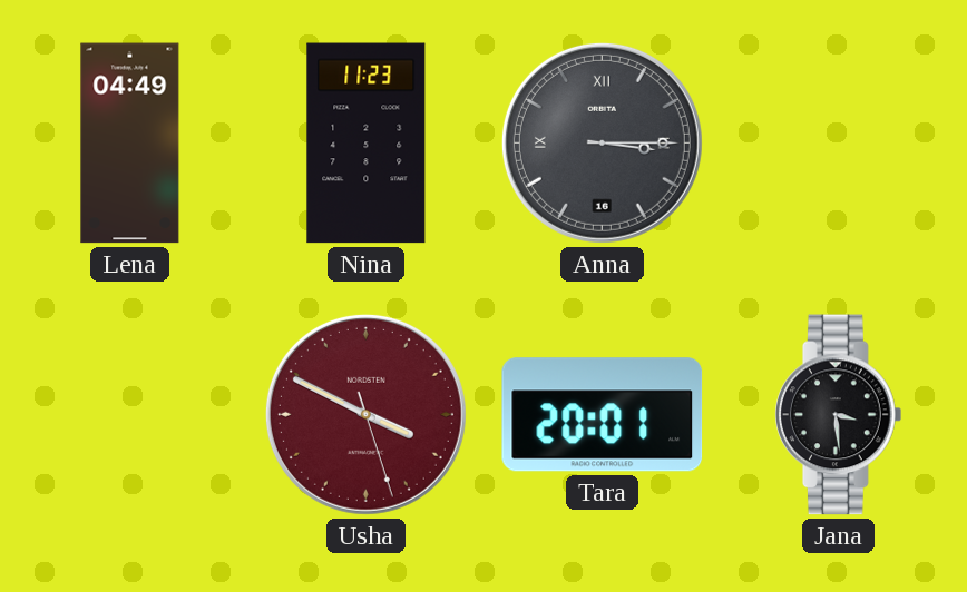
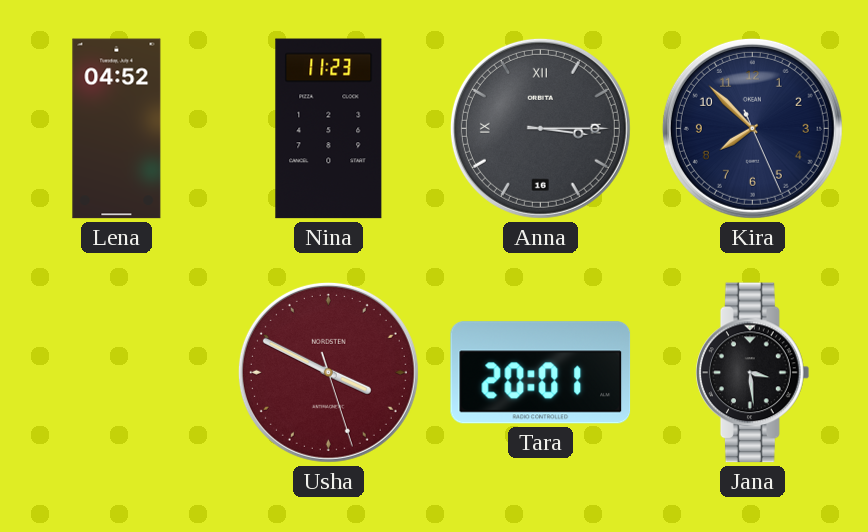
Lena: 04:49 -> 04:52 (117, 129)
Kira: none -> 7:52 (752, 128)
